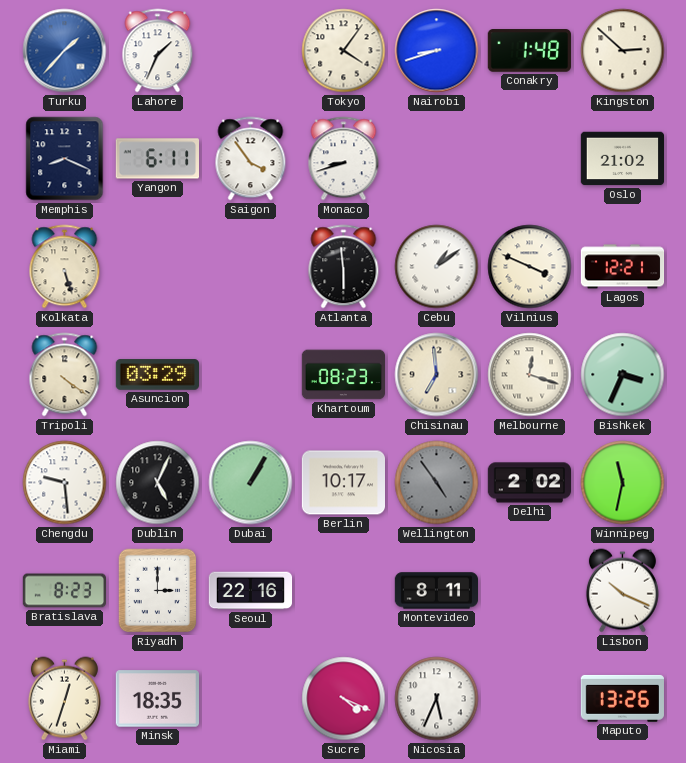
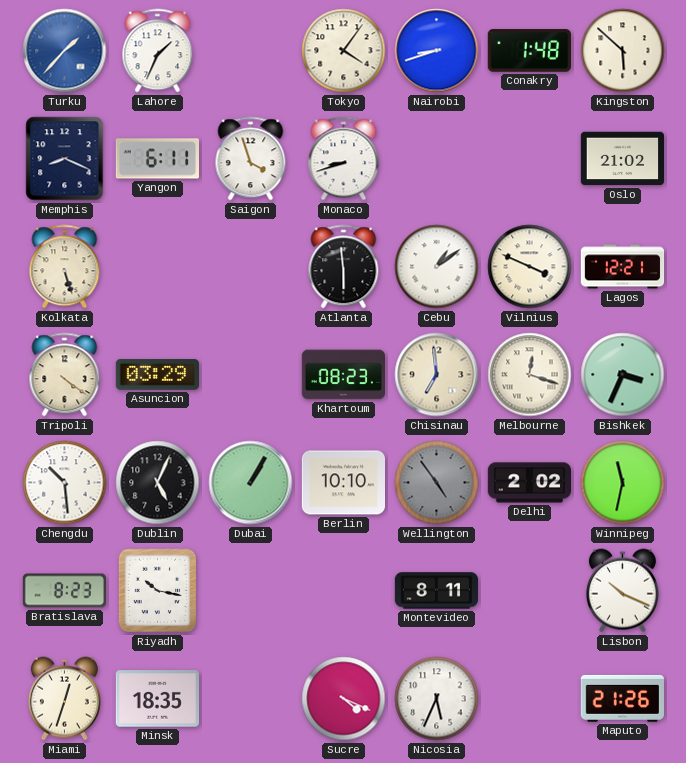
Kingston: 2:52 -> 5:52 (623, 51)
Saigon: 3:54 -> 3:57 (251, 159)
Chengdu: 9:29 -> 10:29 (65, 483)
Berlin: 10:17 -> 10:10 (343, 483)
Riyadh: 3:00 -> 10:17 (158, 591)
Seoul: 22:16 -> none (251, 591)
Maputo: 13:26 -> 21:26 (622, 698)
